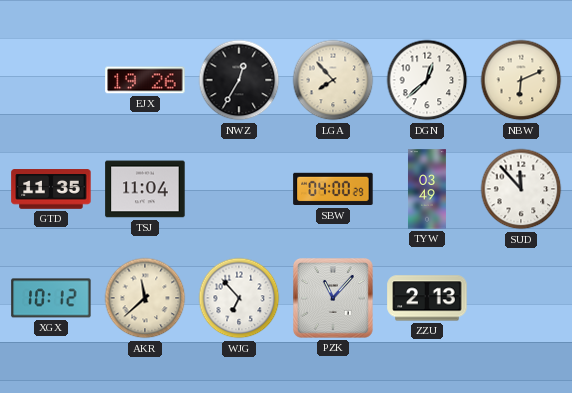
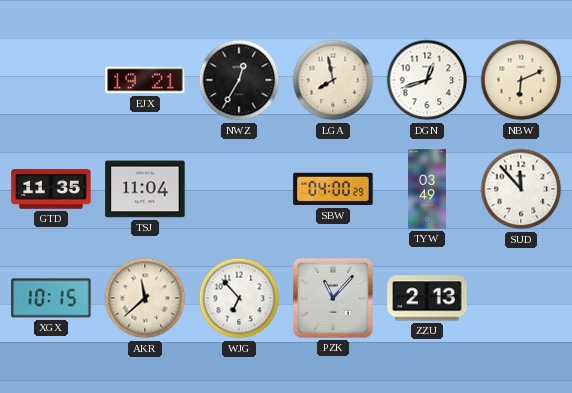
EJX: 19:26 -> 19:21 (145, 80)
LGA: 7:53 -> 7:58 (333, 80)
DGN: 12:38 -> 12:42 (427, 80)
XGX: 10:12 -> 10:15 (51, 298)
